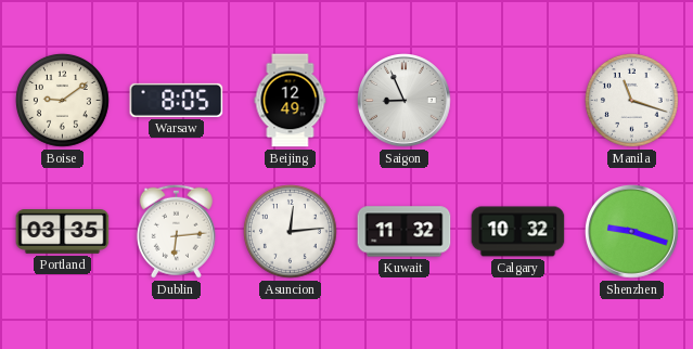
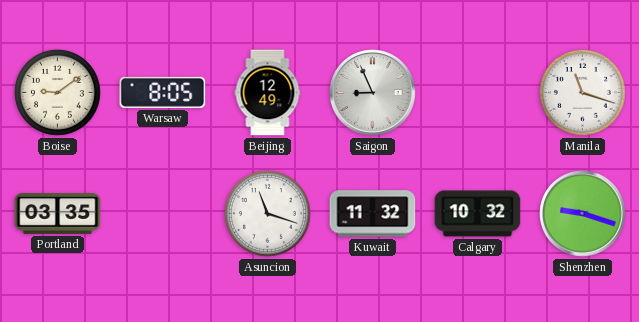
Dublin: 6:14 -> none (176, 231)
Asuncion: 12:14 -> 11:18 (267, 213)
